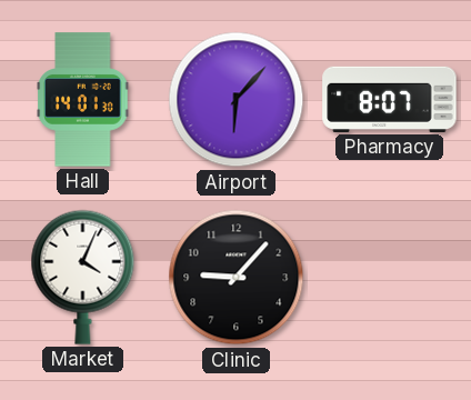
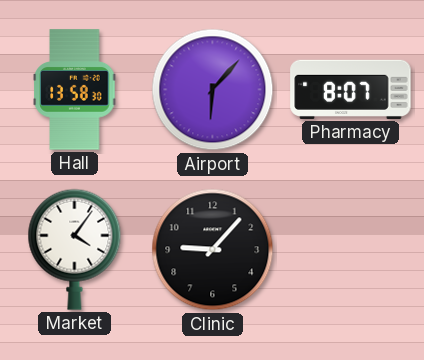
Hall: 14:01 -> 13:58 (75, 90)
Market: 4:04 -> 4:06 (75, 249)
